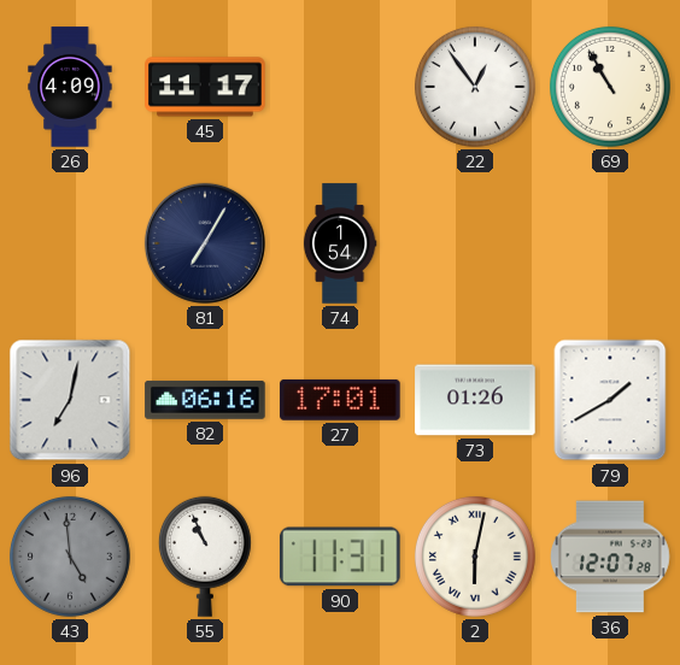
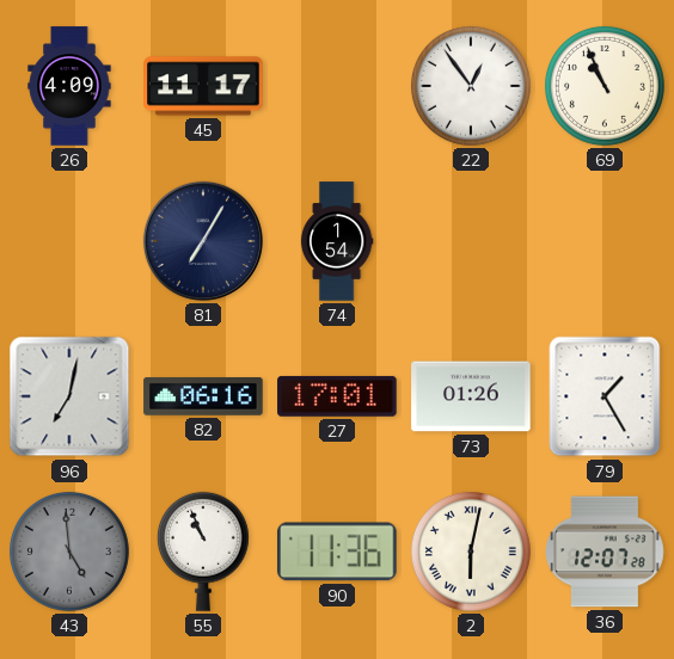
69: 10:55 -> 10:56 (605, 86)
79: 1:40 -> 1:25 (605, 396)
90: 11:31 -> 11:36 (337, 552)
